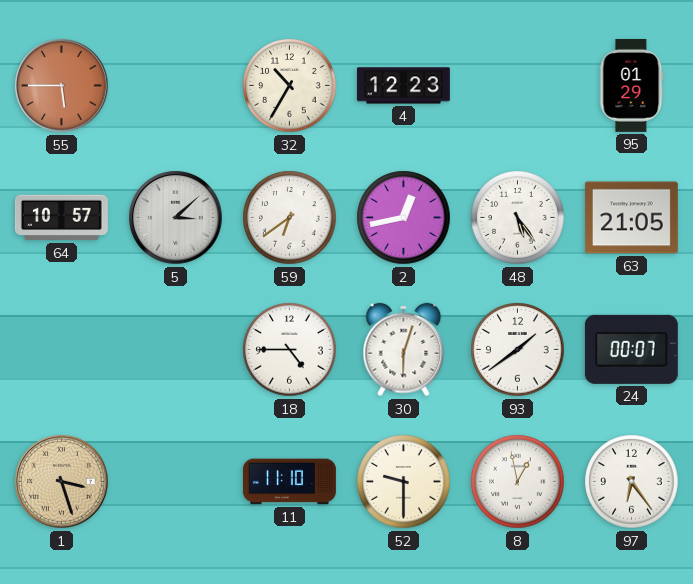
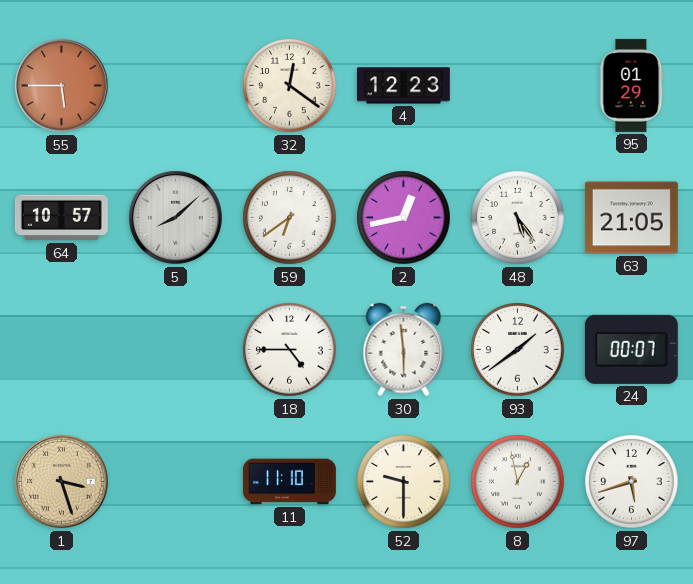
32: 10:35 -> 12:21 (290, 86)
5: 3:08 -> 8:08 (176, 218)
30: 6:03 -> 5:59 (404, 350)
97: 6:24 -> 5:42 (632, 482)
